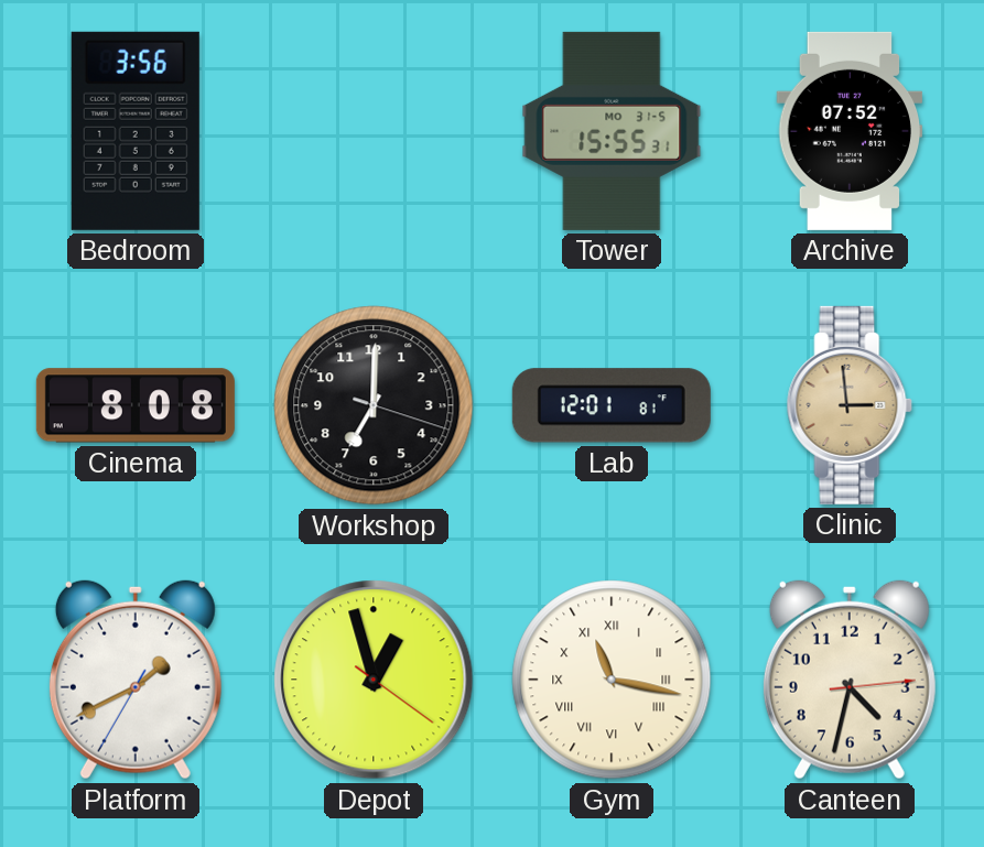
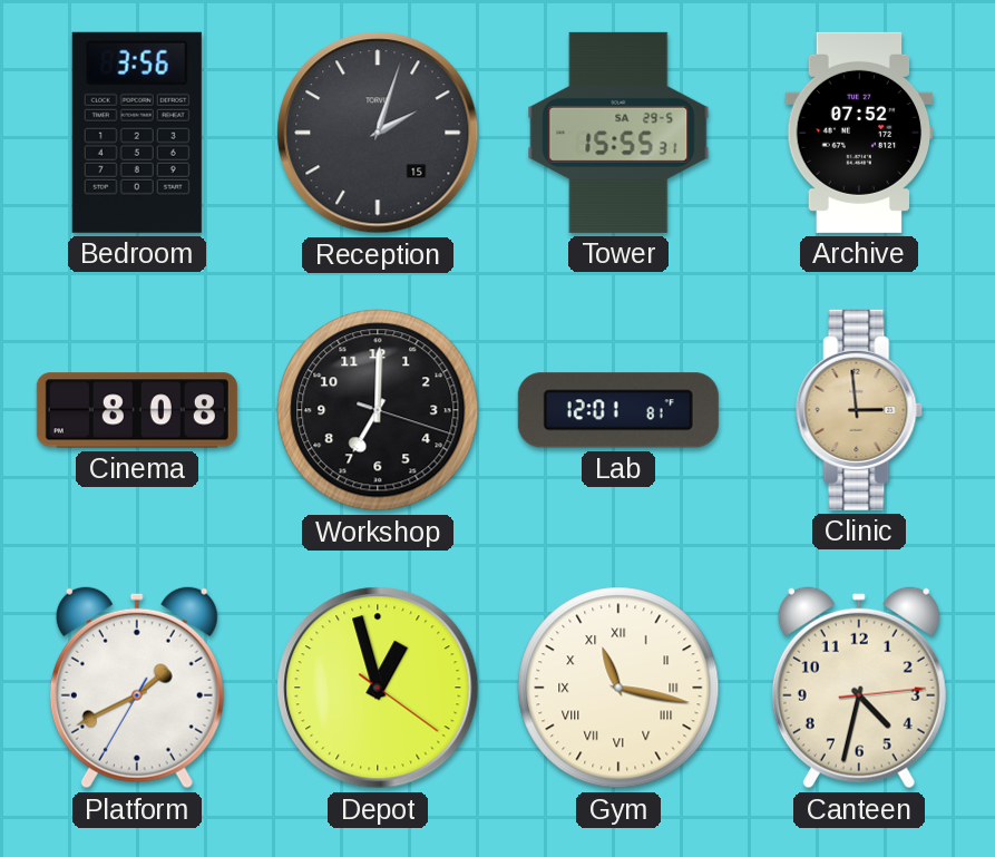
Reception: none -> 2:03 (378, 133)
Tower date: MO 31-5 -> SA 29-5 (618, 133)
